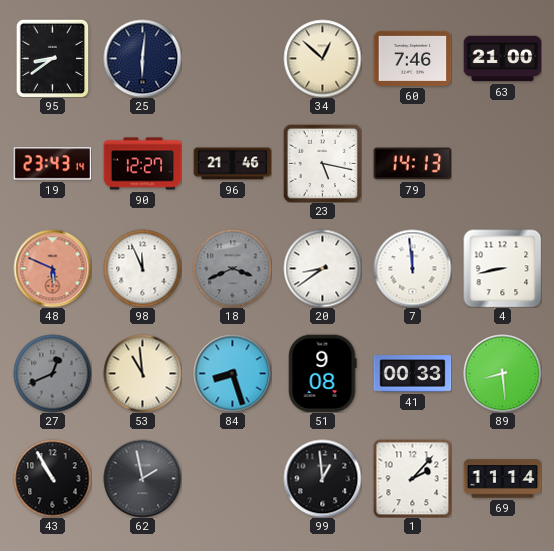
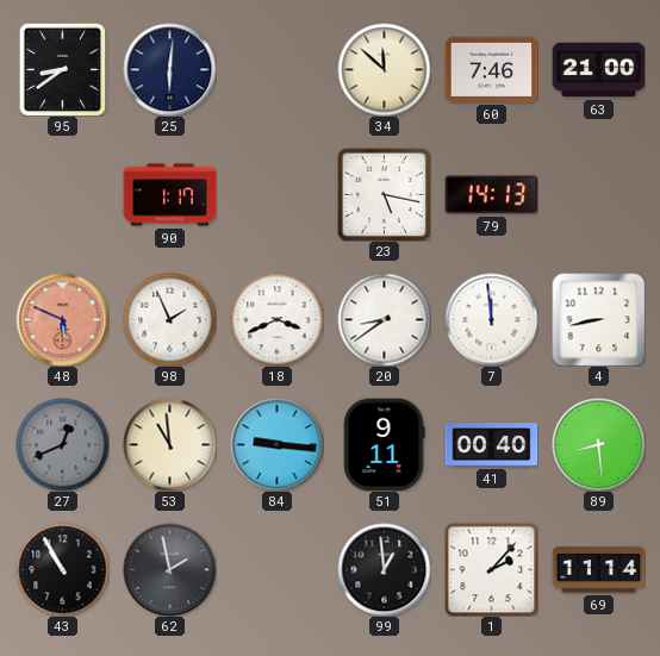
34: 12:52 -> 11:52 (384, 69)
19: 23:43 -> none (52, 164)
90: 12:27 -> 1:17 (169, 195)
96: 21:46 -> none (232, 164)
98: 11:56 -> 1:56 (169, 319)
18 dial: grey -> white (276, 319)
84: 8:27 -> 9:16 (276, 444)
51: 9:08 -> 9:11 (385, 444)
41: 00:33 -> 00:40 (491, 445)
